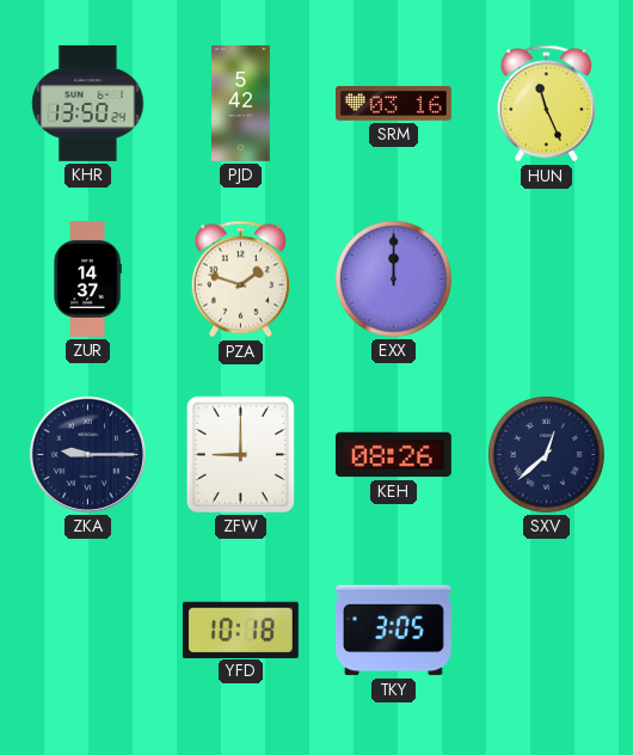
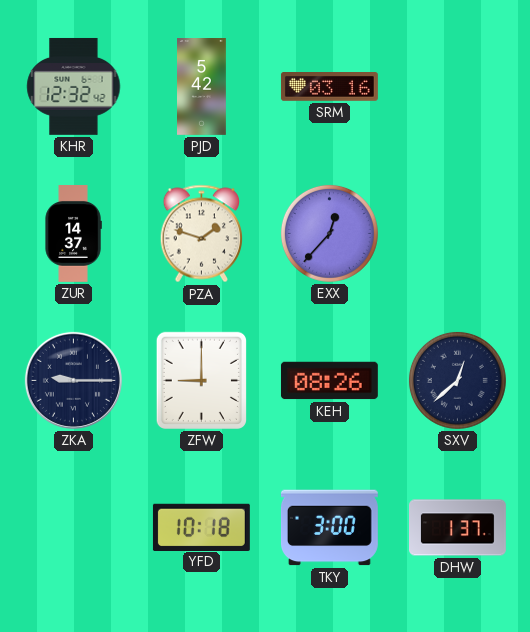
KHR: 13:50 -> 12:32 (74, 86)
HUN: 11:26 -> none (546, 104)
EXX: 12:00 -> 12:37 (329, 233)
TKY: 3:05 -> 3:00 (329, 528)
DHW: none -> 1:37 (458, 528)
